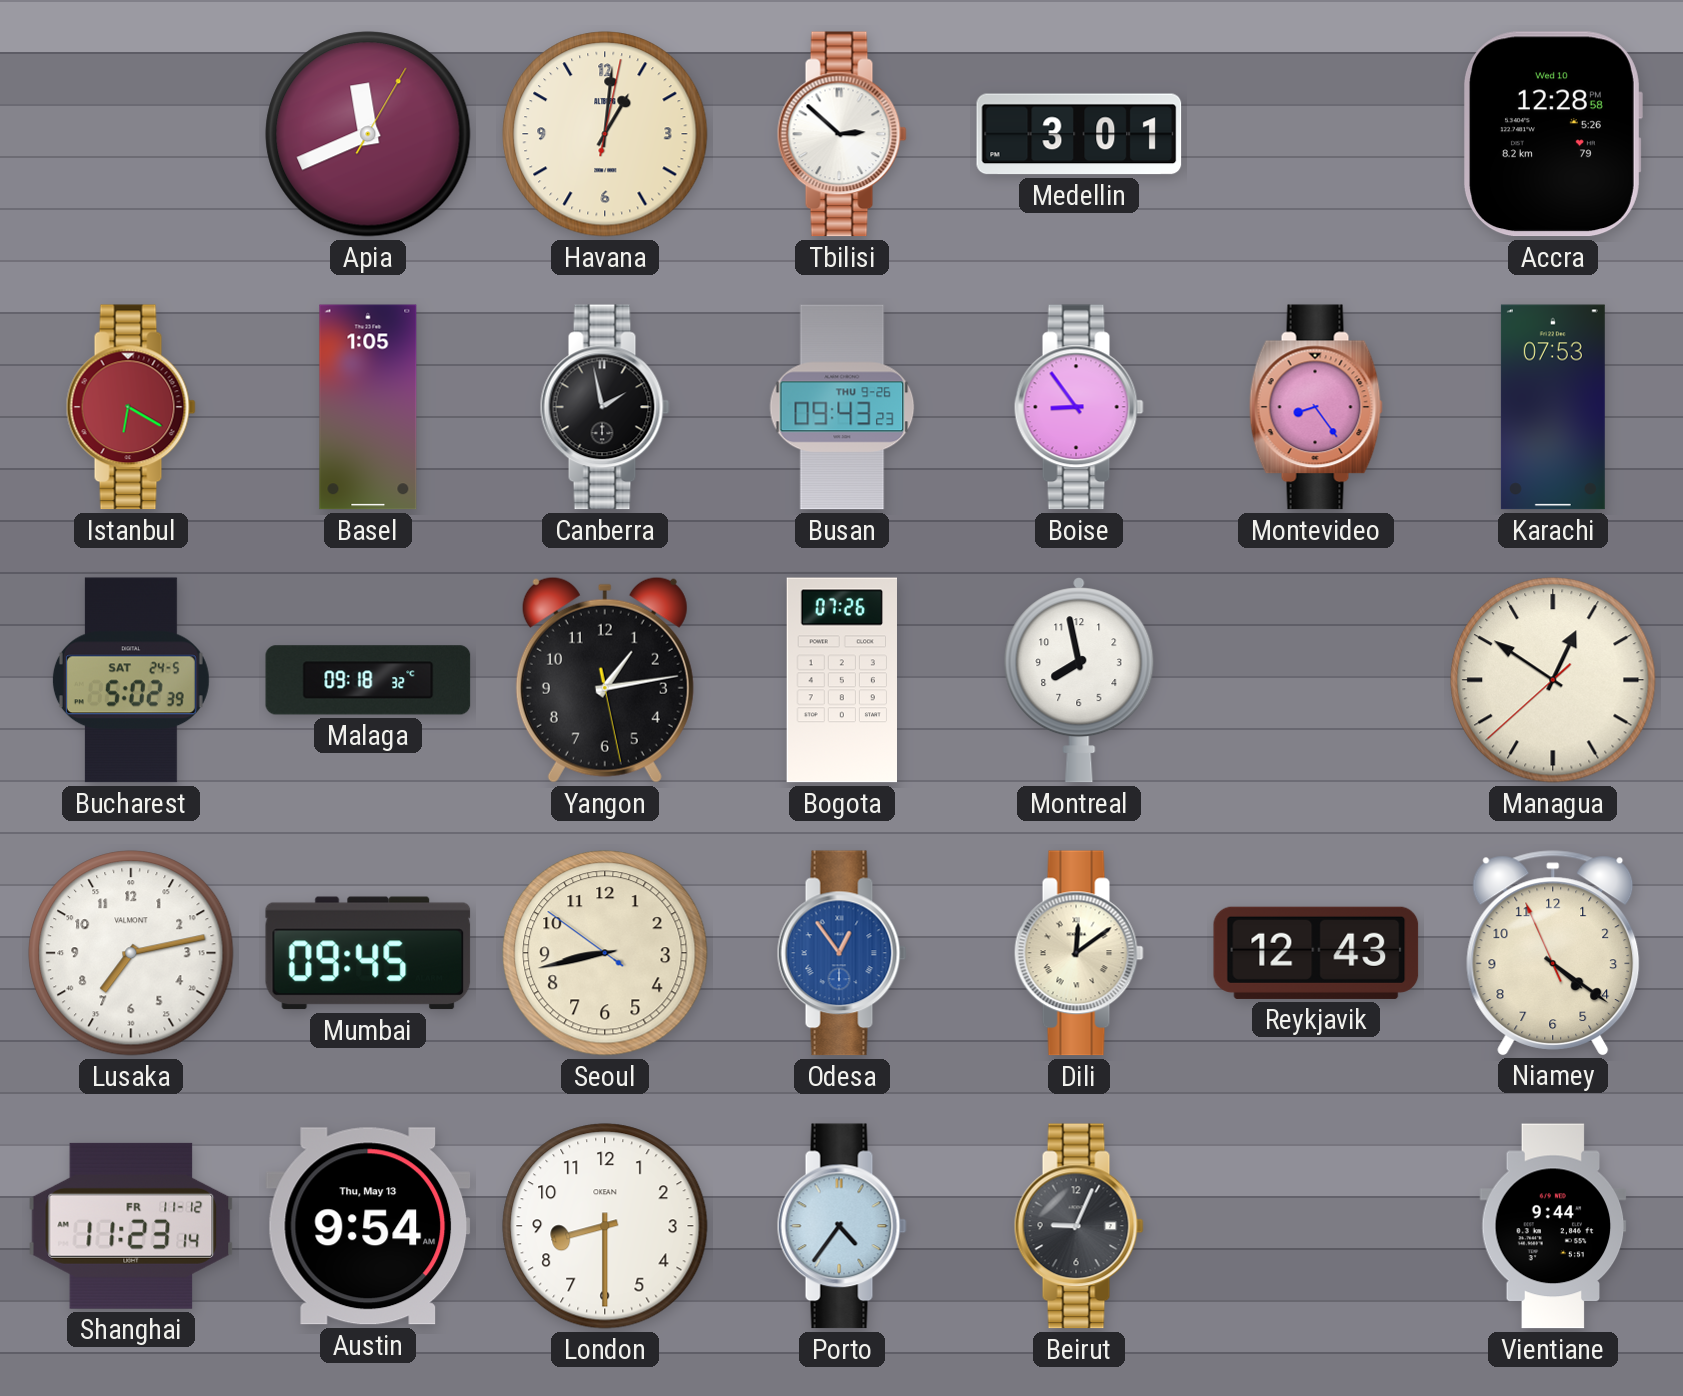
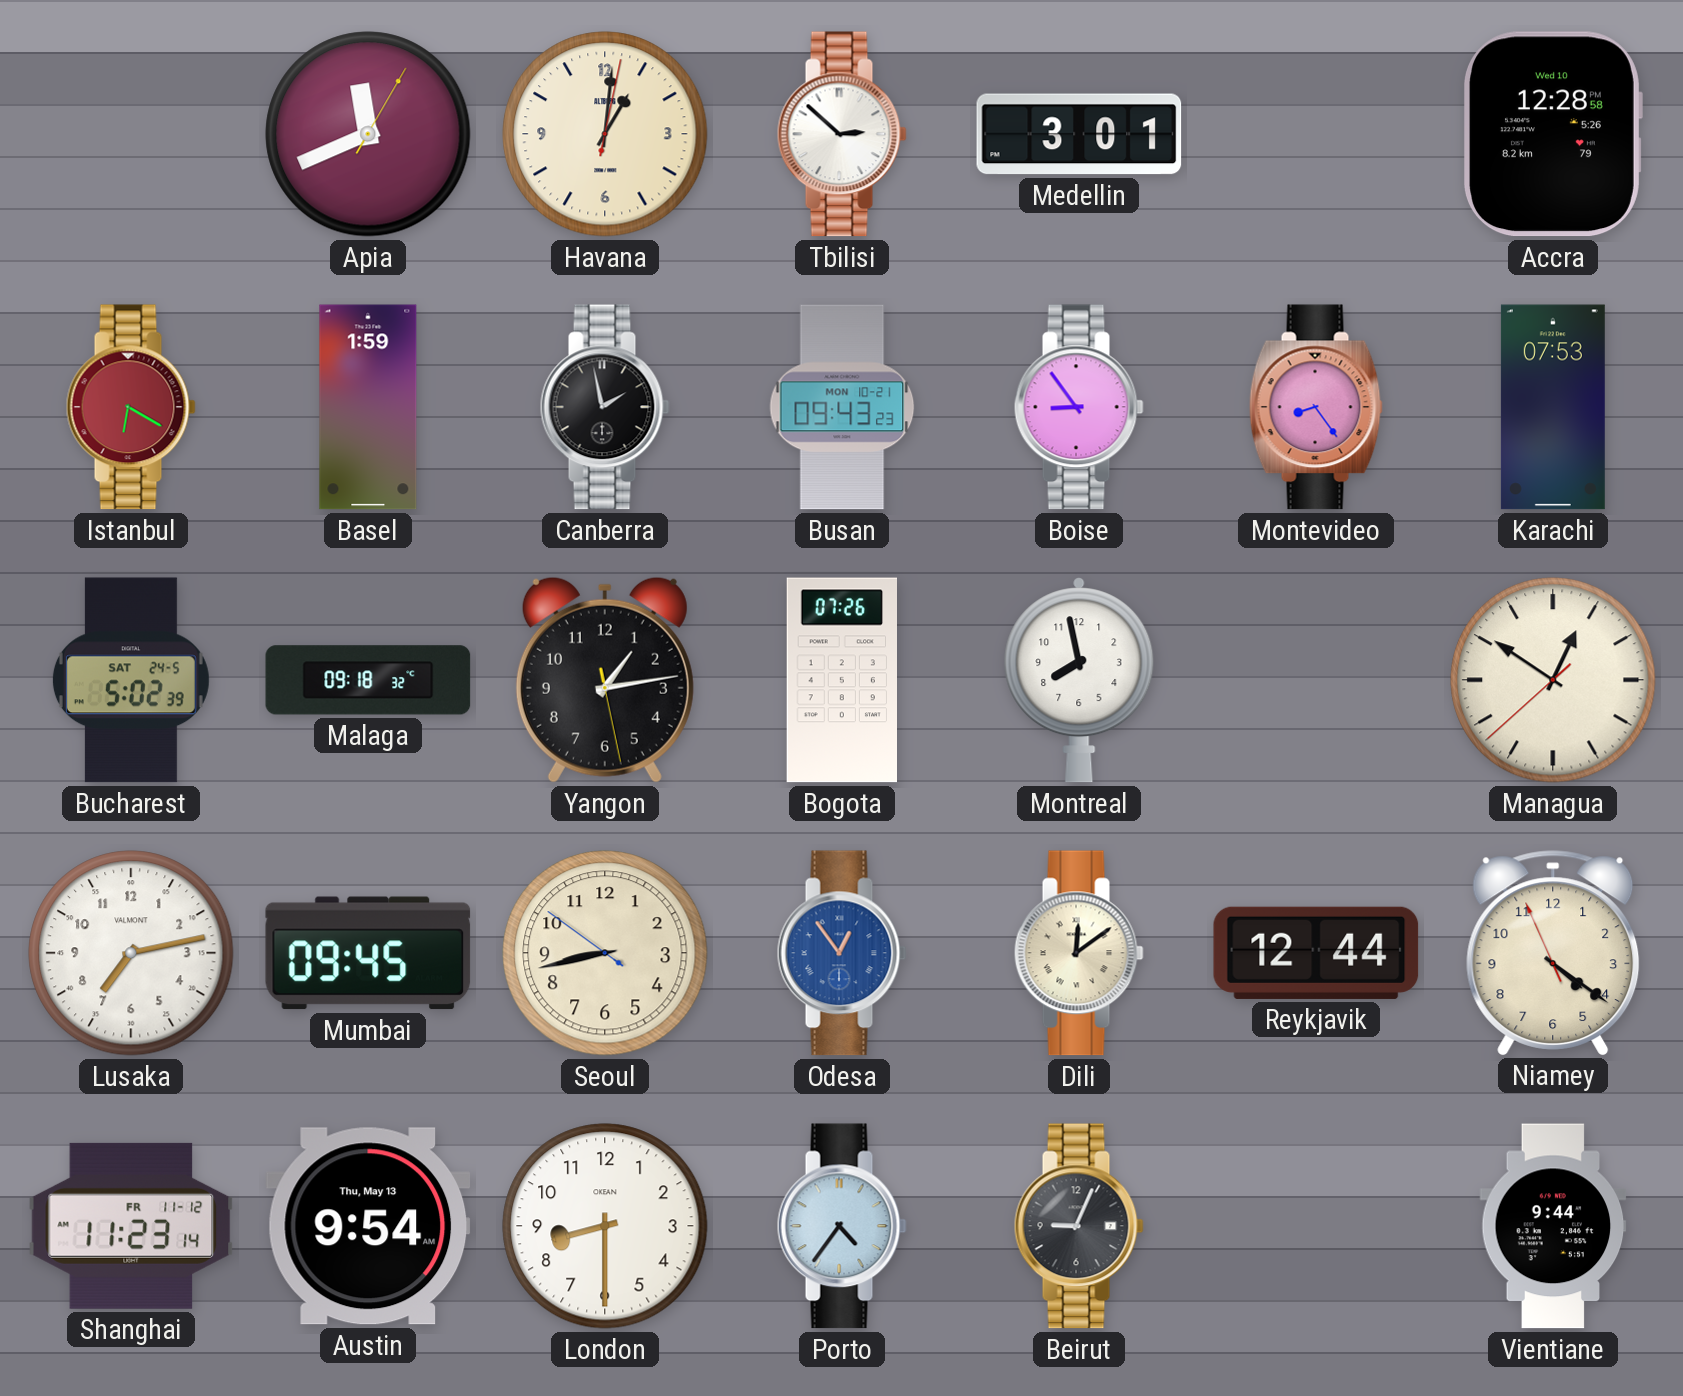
Basel: 1:05 -> 1:59 (368, 407)
Busan date: THU 9-26 -> MON 10-21 (842, 407)
Reykjavik: 12:43 -> 12:44 (1316, 953)
